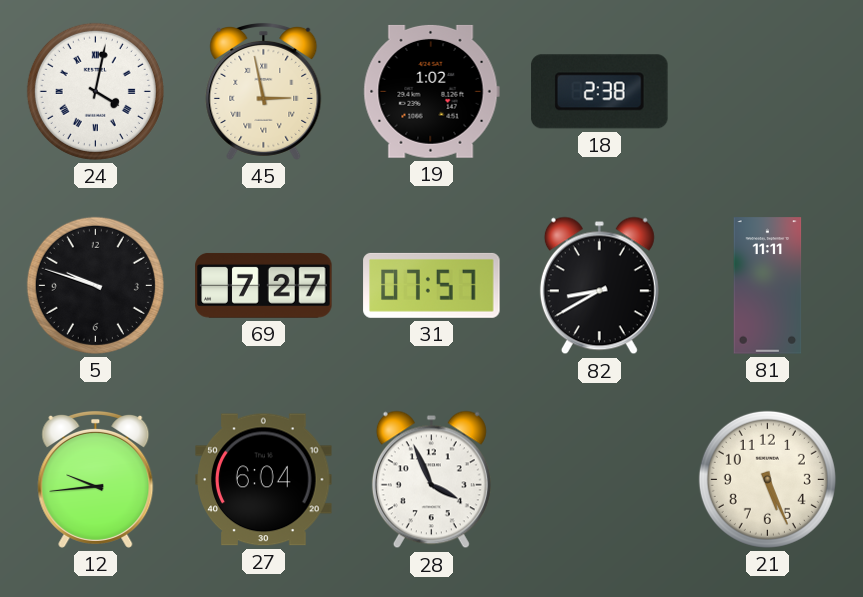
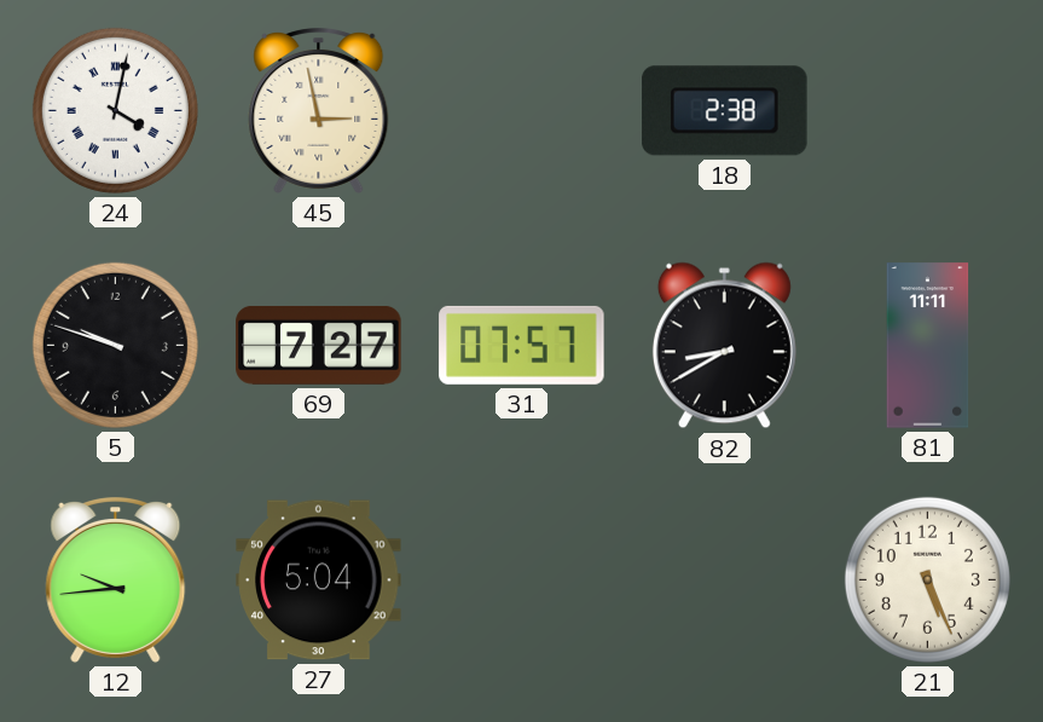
19: 1:02 -> none (431, 91)
27: 6:04 -> 5:04 (319, 581)
28: 3:56 -> none (431, 480)
